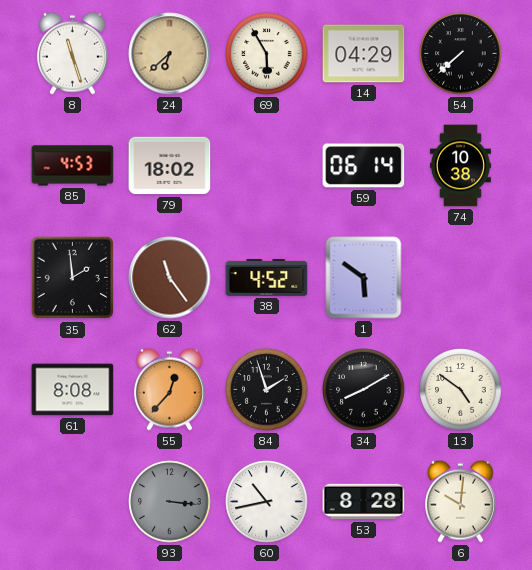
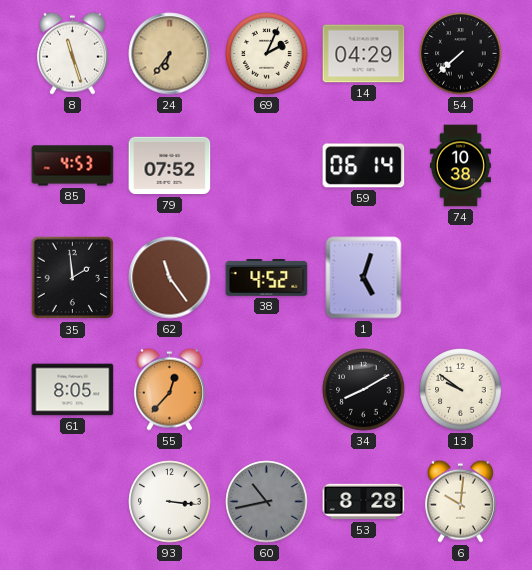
24: 6:38 -> 6:36 (170, 54)
69: 5:55 -> 2:04 (267, 54)
79: 18:02 -> 07:52 (170, 166)
1: 5:51 -> 5:03 (364, 278)
61: 8:08 -> 8:05 (73, 390)
84: 1:57 -> none (267, 390)
13: 4:51 -> 9:51 (461, 390)
93 dial: grey -> white (170, 502)
60 dial: white -> grey (267, 502)
